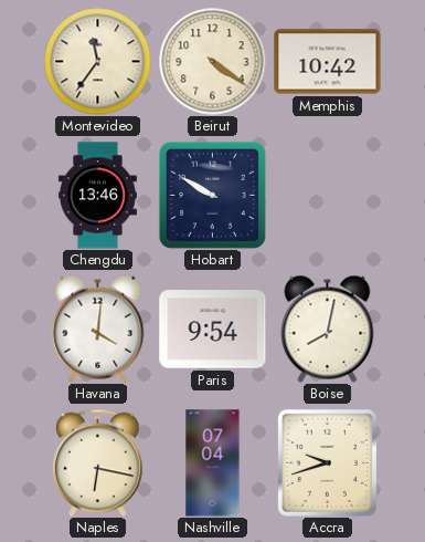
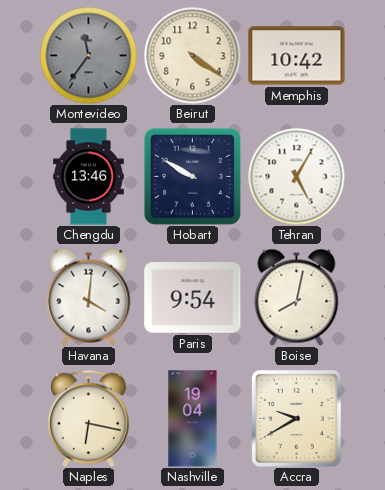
Montevideo dial: cream -> grey (88, 55)
Tehran: none -> 5:05 (296, 176)
Nashville: 07:04 -> 19:04 (193, 419)
Accra: 9:42 -> 9:40 (296, 418)
